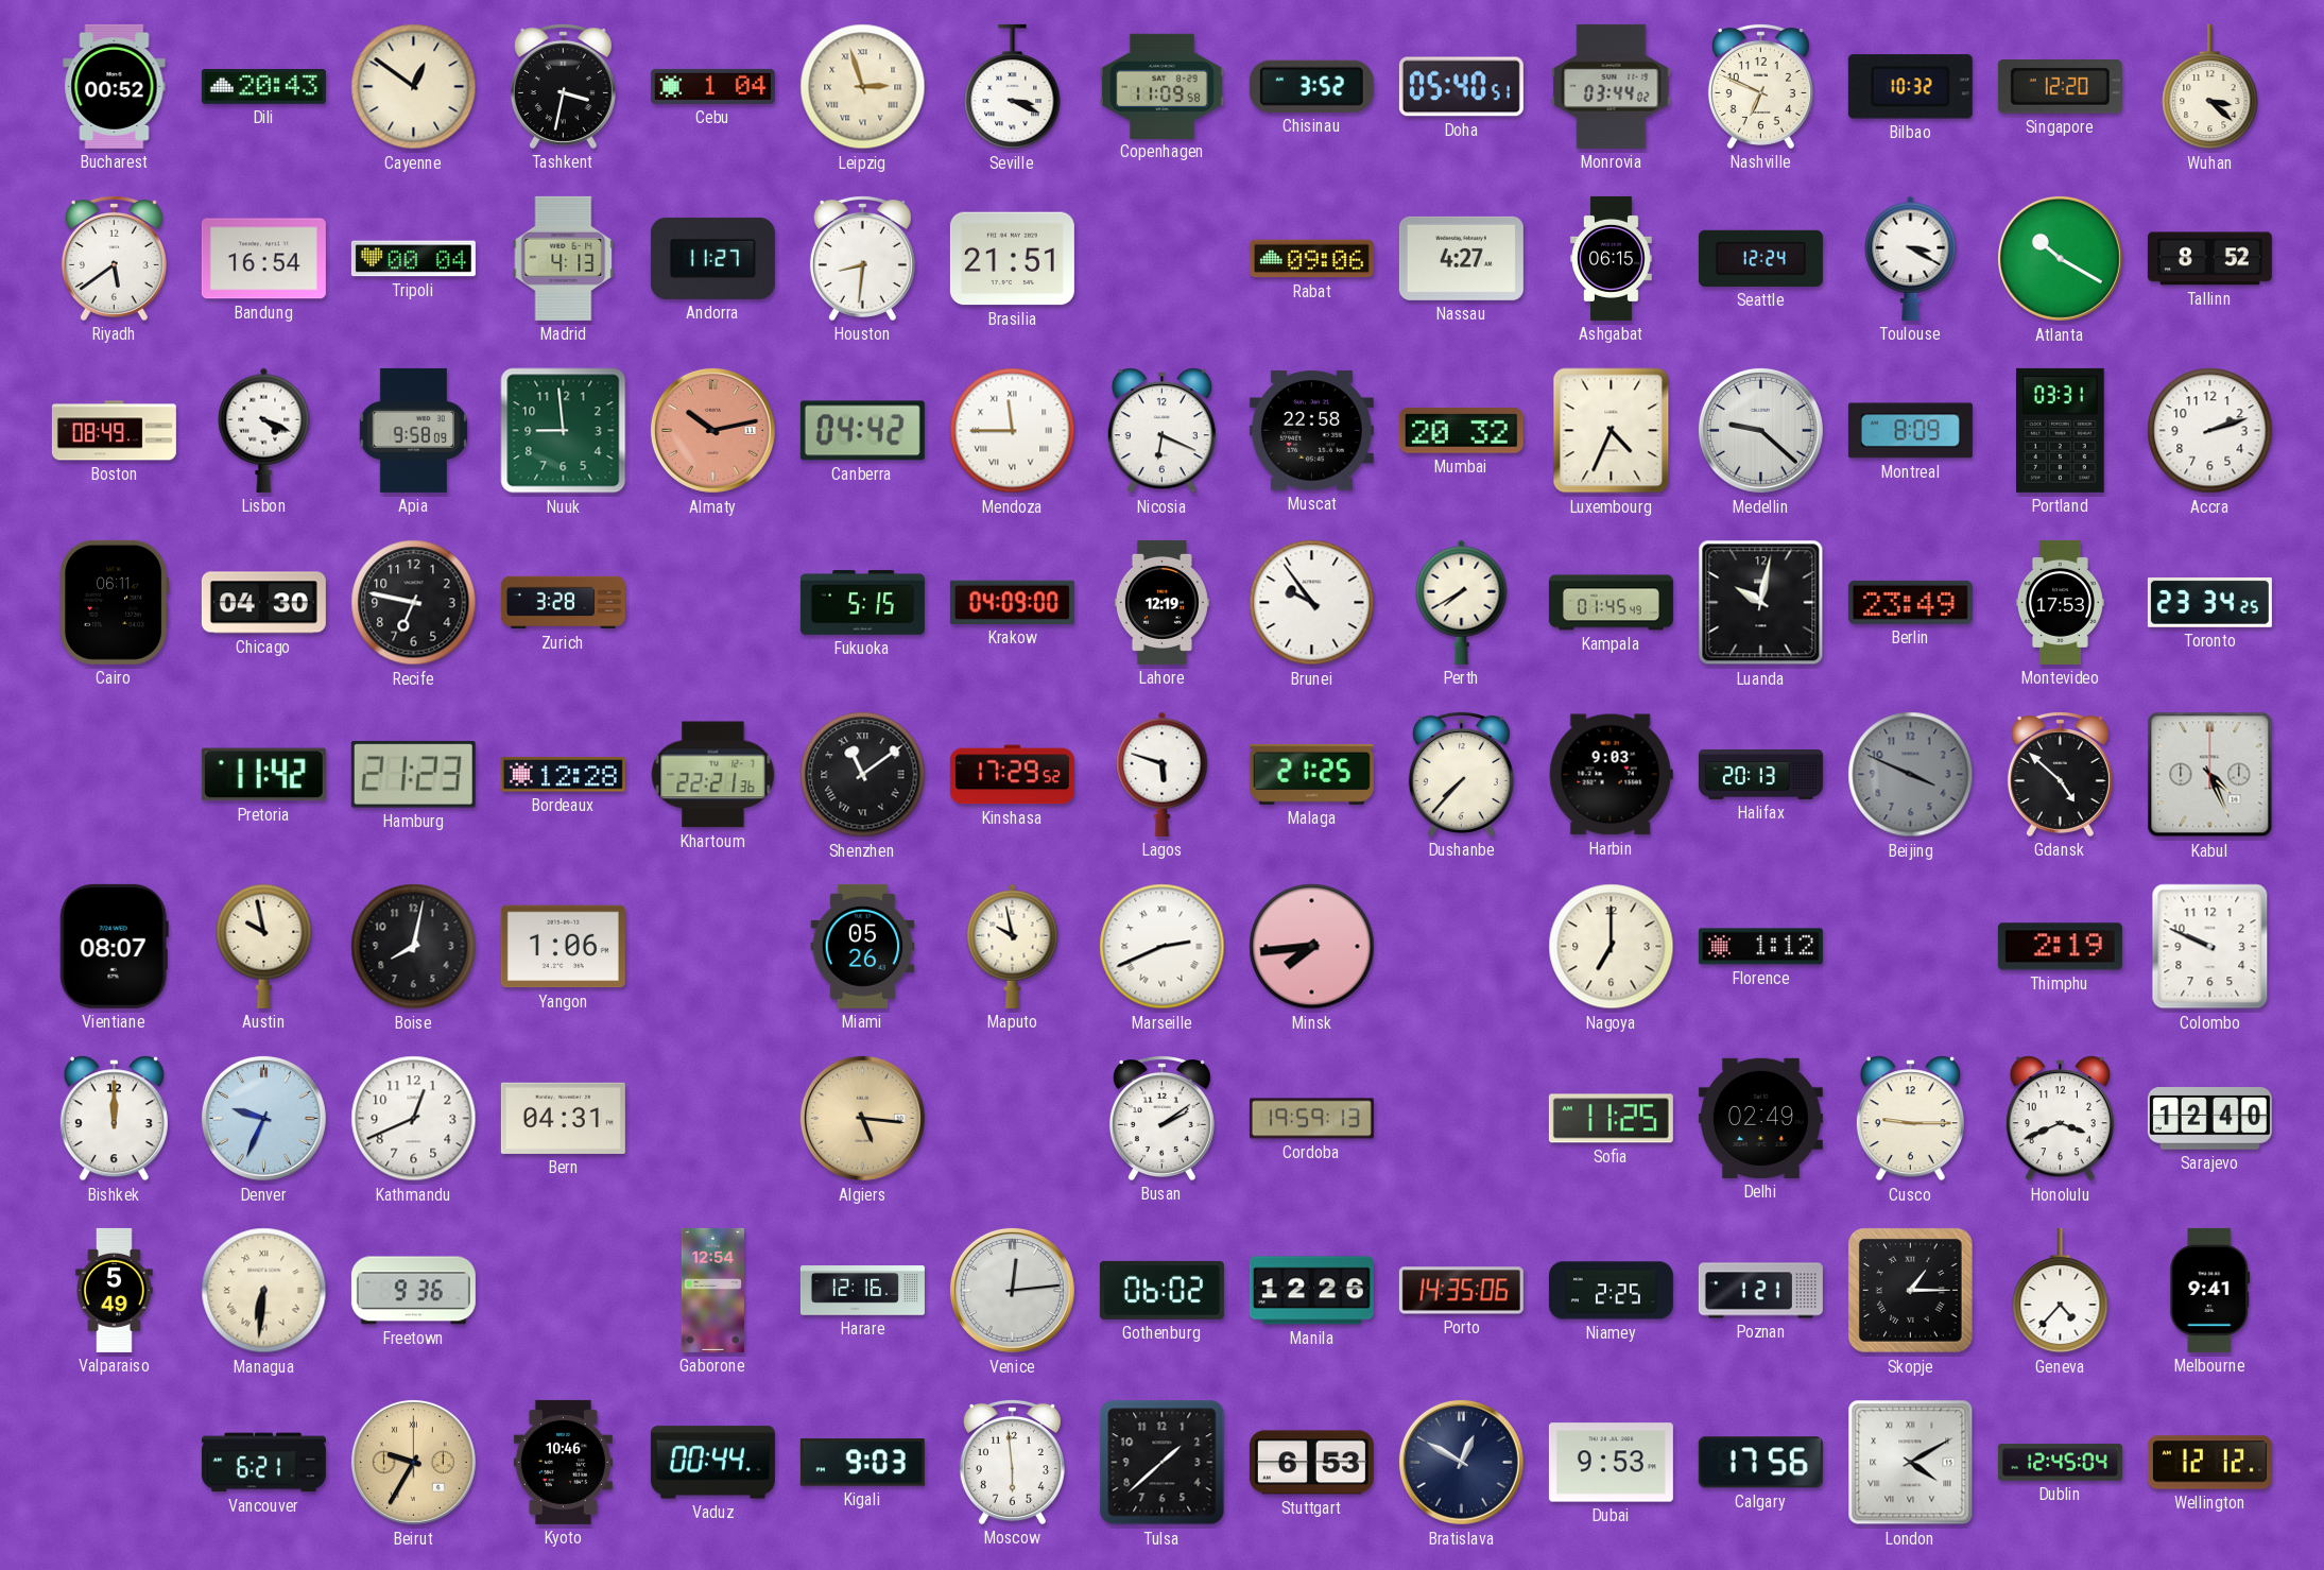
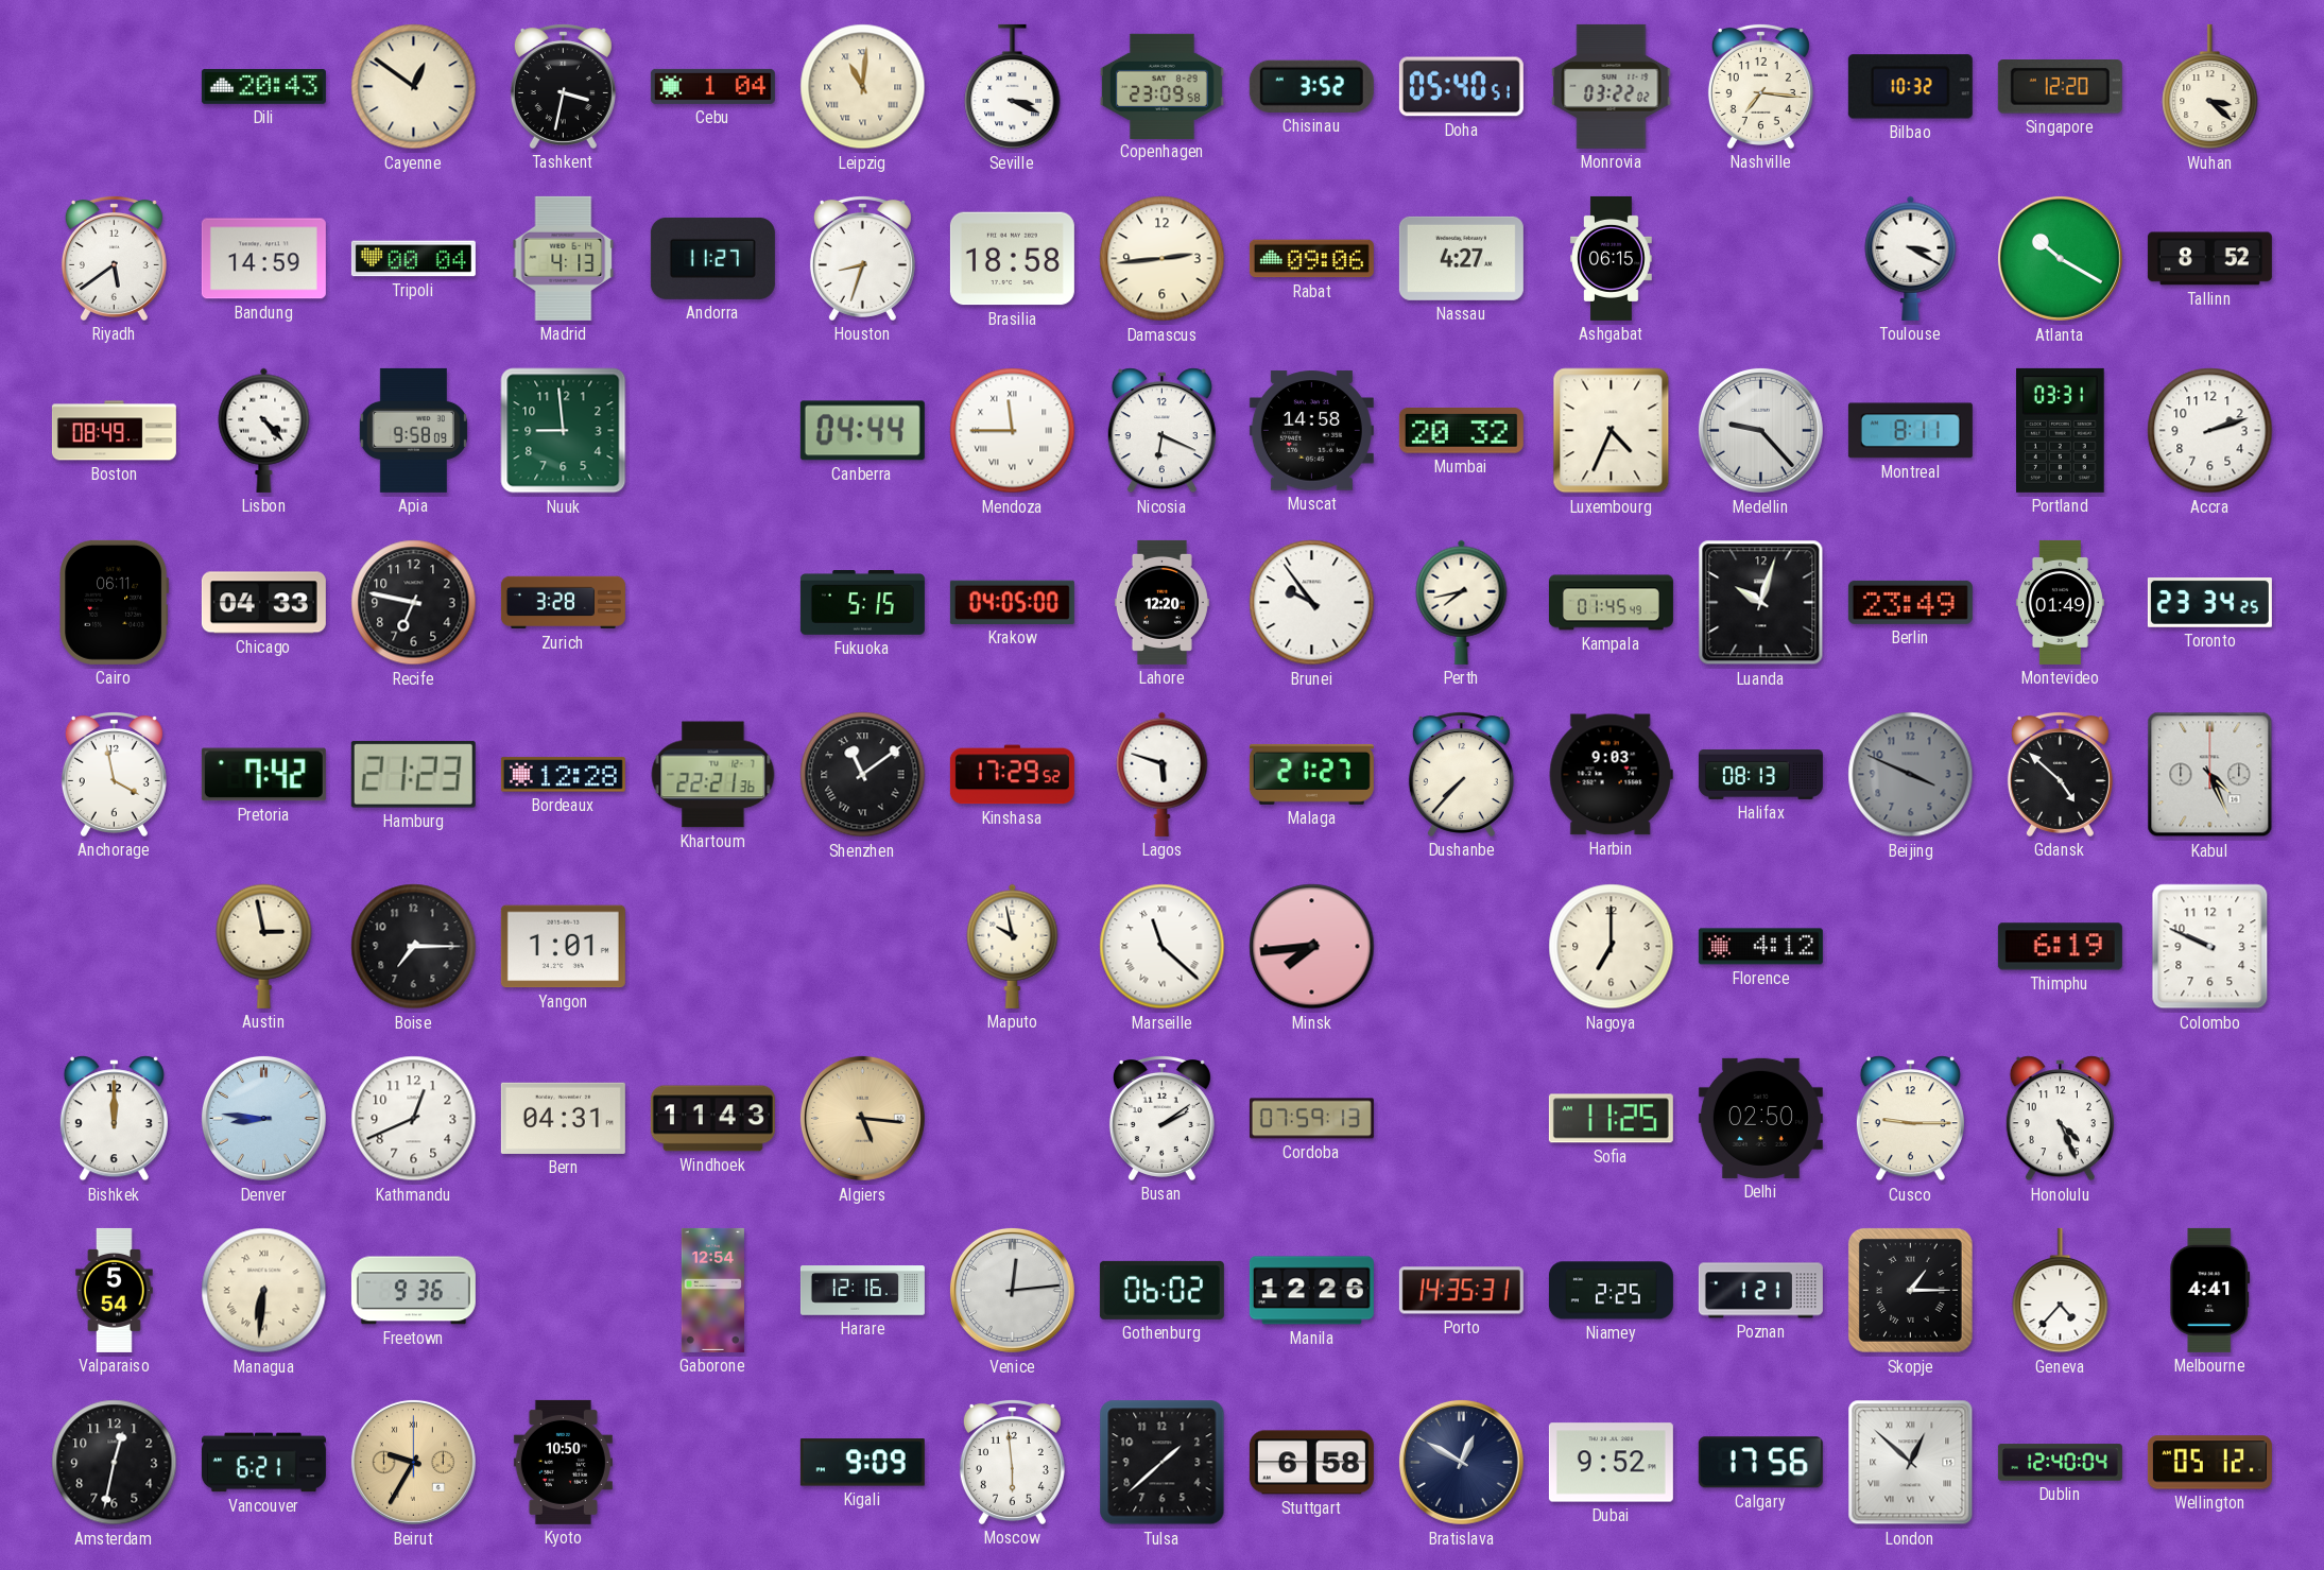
Bucharest: 00:52 -> none (115, 86)
Leipzig: 2:57 -> 11:01 (863, 87)
Copenhagen: 11:09 -> 23:09 (1161, 86)
Monrovia: 03:44 -> 03:22 (1612, 86)
Nashville: 6:49 -> 7:16 (1760, 86)
Bandung: 16:54 -> 14:59 (263, 259)
Houston: 8:31 -> 8:33 (862, 258)
Brasilia: 21:51 -> 18:58 (1012, 259)
Damascus: none -> 2:44 (1163, 259)
Seattle: 12:24 -> none (1760, 258)
Lisbon: 4:19 -> 4:23 (264, 430)
Almaty: 10:13 -> none (712, 430)
Canberra: 04:42 -> 04:44 (862, 431)
Muscat: 22:58 -> 14:58 (1311, 431)
Medellin: 9:22 -> 9:23 (1760, 430)
Montreal: 8:09 -> 8:11 (1910, 431)
Chicago: 04:30 -> 04:33 (263, 603)
Krakow: 04:09 -> 04:05 (1012, 602)
Lahore: 12:19 -> 12:20 (1161, 602)
Perth: 7:40 -> 7:43 (1462, 602)
Luanda: 10:02 -> 10:03 (1761, 603)
Montevideo: 17:53 -> 01:49 (2060, 602)
Anchorage: none -> 3:58 (114, 774)
Pretoria: 11:42 -> 7:42 (263, 775)
Malaga: 21:25 -> 21:27 (1311, 774)
Halifax: 20:13 -> 08:13 (1760, 774)
Vientiane: 08:07 -> none (114, 946)
Austin: 9:58 -> 2:58 (264, 946)
Boise: 8:02 -> 7:15 (414, 947)
Yangon: 1:06 -> 1:01 (563, 947)
Miami: 05:26 -> none (863, 946)
Marseille: 2:41 -> 11:22 (1163, 947)
Florence: 1:12 -> 4:12 (1760, 947)
Thimphu: 2:19 -> 6:19 (2060, 947)
Denver: 9:34 -> 8:46 (263, 1118)
Windhoek: none -> 11:43 (712, 1119)
Cordoba: 19:59 -> 07:59 (1311, 1119)
Delhi: 02:49 -> 02:50 (1760, 1118)
Honolulu: 3:41 -> 4:26 (2060, 1119)
Sarajevo: 12:40 -> none (2209, 1119)
Valparaiso: 5:49 -> 5:54 (115, 1290)
Porto: 14:35:06 -> 14:35:31 (1461, 1291)
Melbourne: 9:41 -> 4:41 (2210, 1290)
Amsterdam: none -> 12:32 (115, 1463)
Kyoto: 10:46 -> 10:50 (563, 1462)
Vaduz: 00:44 -> none (712, 1463)
Kigali: 9:03 -> 9:09 (862, 1463)
Stuttgart: 6:53 -> 6:58 (1311, 1463)
Dubai: 9:53 -> 9:52 (1611, 1463)
London: 4:10 -> 12:52 (1911, 1463)
Dublin: 12:45 -> 12:40 (2060, 1463)
Wellington: 12:12 -> 05:12 (2209, 1463)
